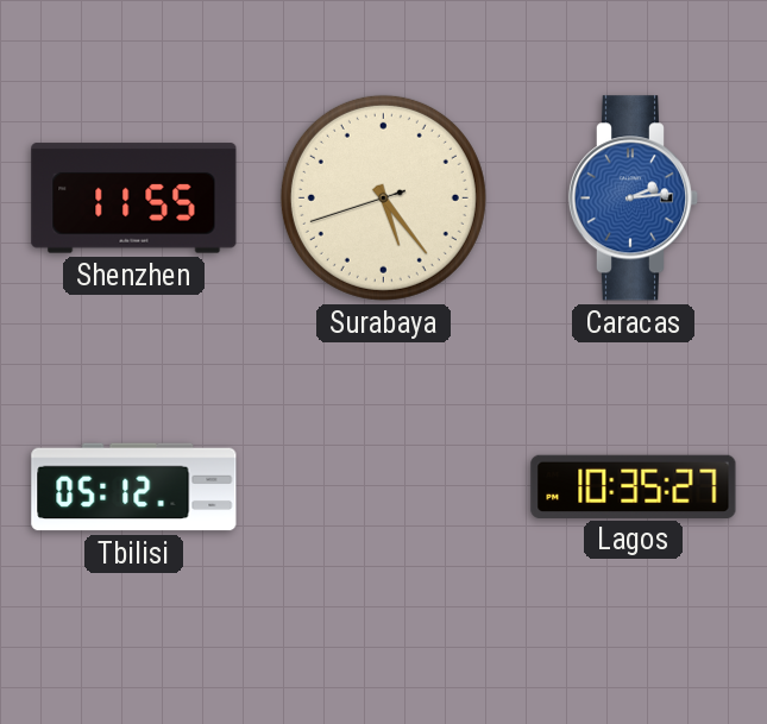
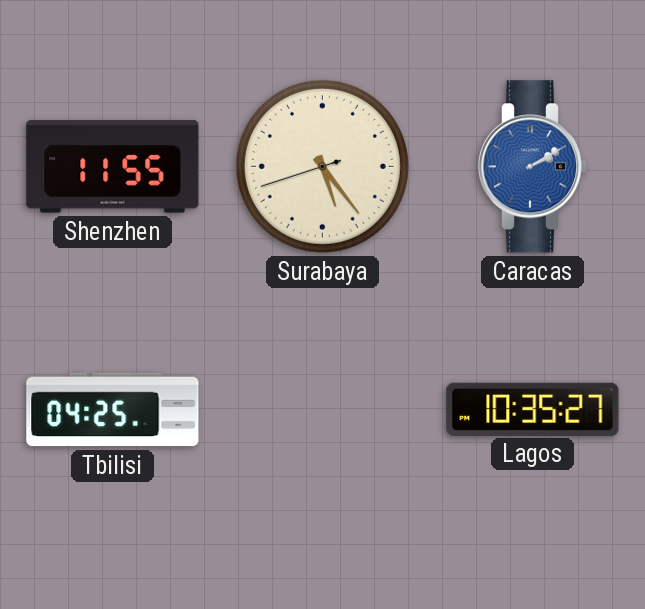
Caracas: 2:14 -> 2:10 (533, 167)
Tbilisi: 05:12 -> 04:25 (113, 410)
